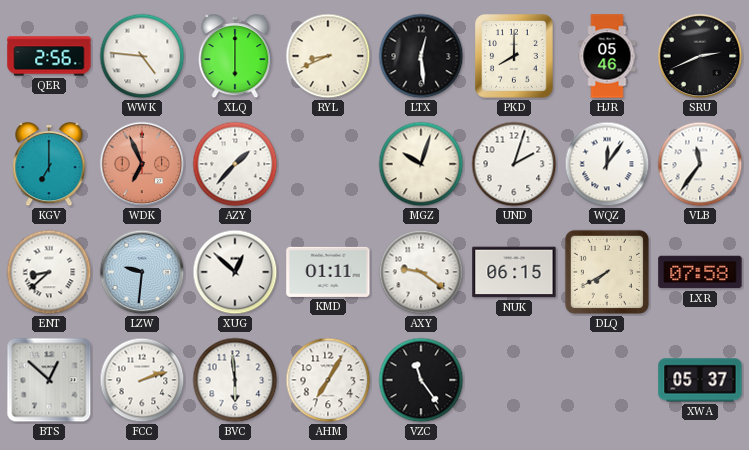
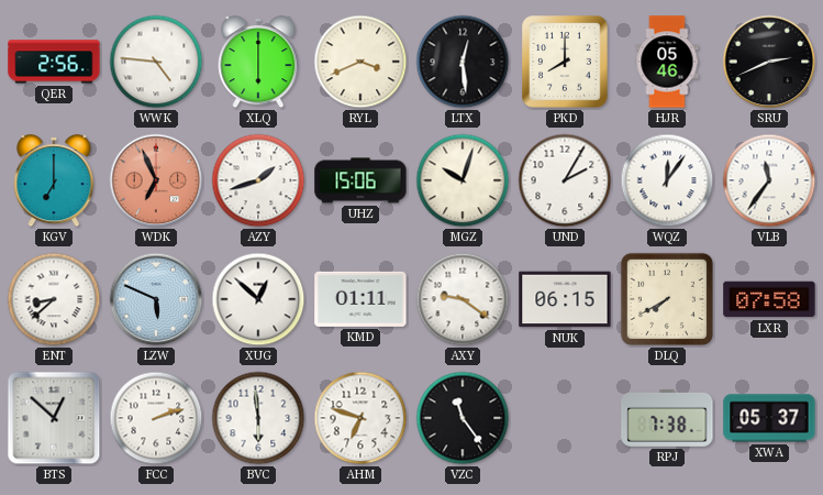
RYL: 8:41 -> 3:41 (360, 62)
AZY: 1:37 -> 1:42 (258, 180)
UHZ: none -> 15:06 (360, 180)
UND: 2:03 -> 2:05 (565, 180)
LZW: 9:31 -> 5:49 (156, 299)
AHM: 7:05 -> 6:48 (360, 418)
RPJ: none -> 7:38 (667, 418)
